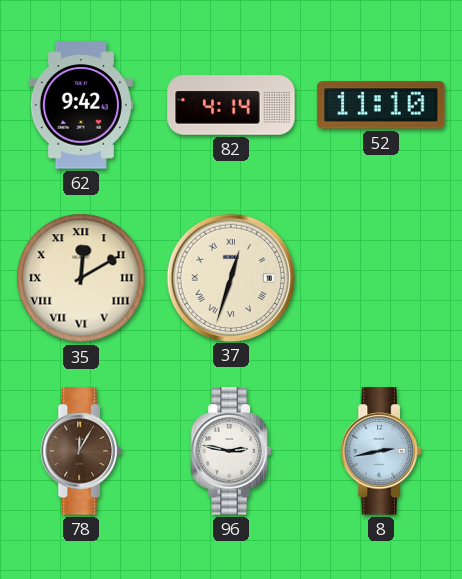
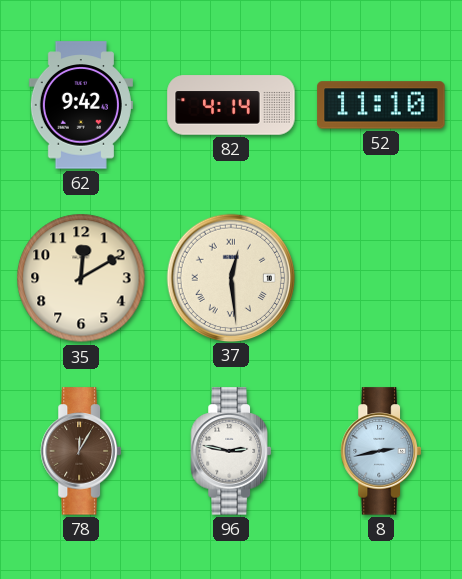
35 numerals: Roman -> Arabic (81, 278)
37: 12:33 -> 12:29 (230, 277)
